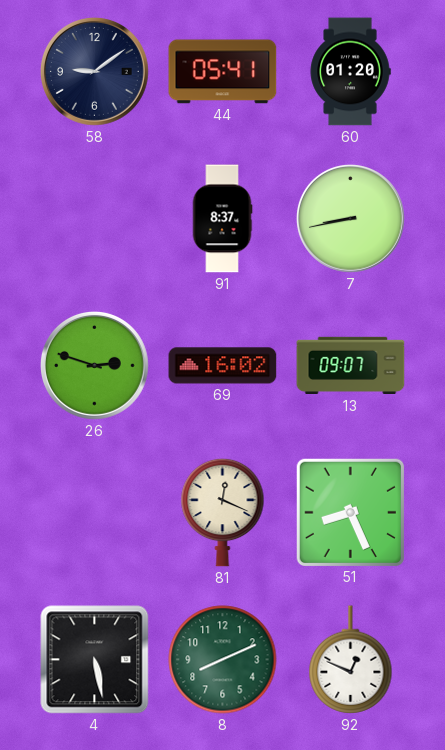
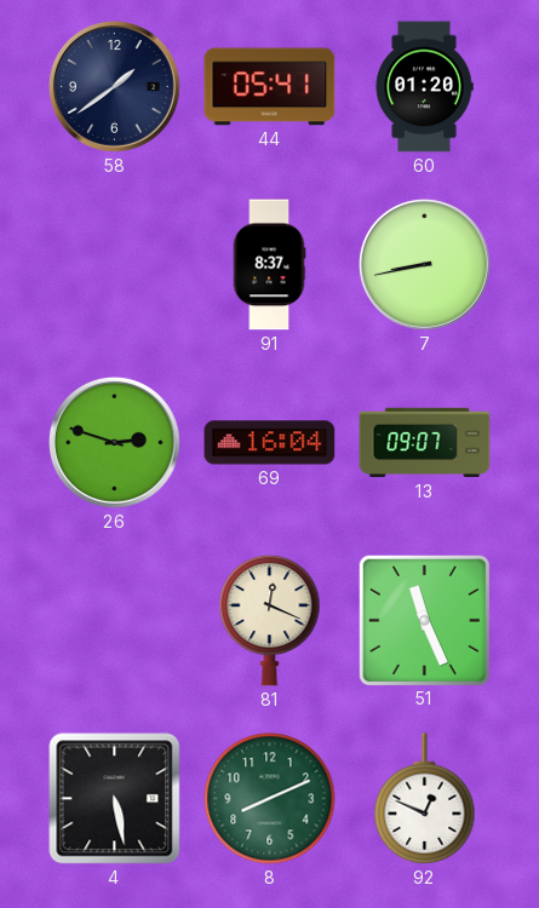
58: 9:09 -> 1:39 (115, 87)
69: 16:02 -> 16:04 (270, 443)
51: 8:26 -> 11:26 (424, 620)
